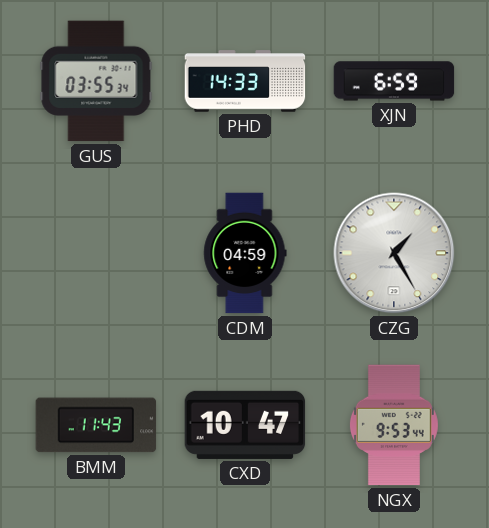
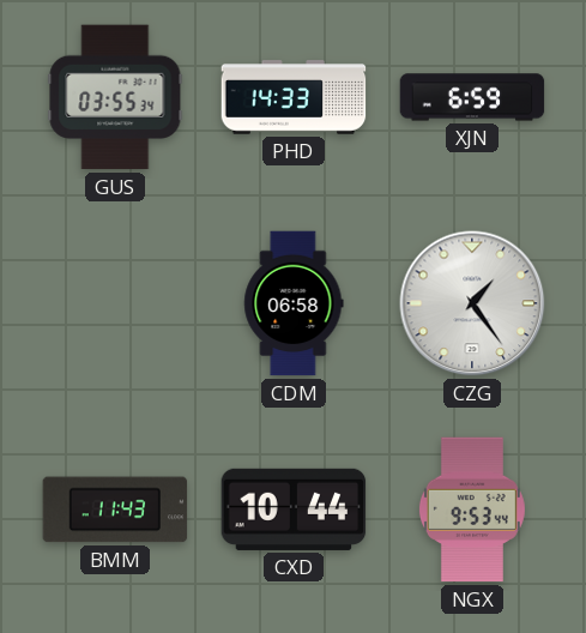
CDM: 04:59 -> 06:58 (294, 303)
CZG: 1:25 -> 1:24 (472, 303)
CXD: 10:47 -> 10:44 (294, 510)
